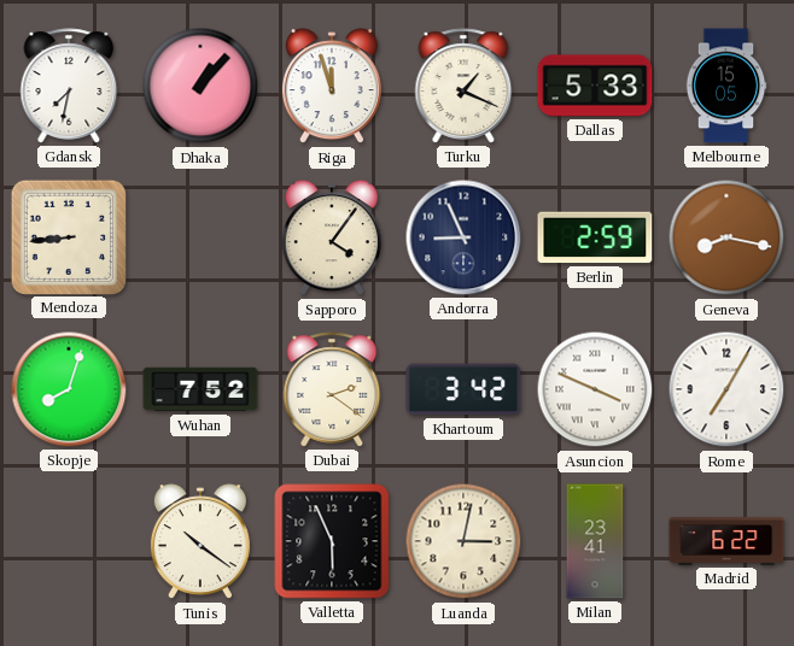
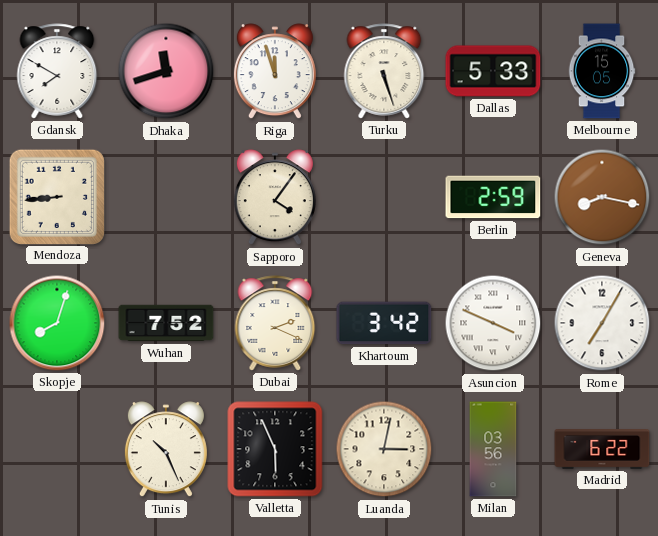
Gdansk: 7:32 -> 7:50 (57, 71)
Dhaka: 1:07 -> 11:42 (166, 71)
Turku: 1:19 -> 5:27 (384, 71)
Andorra: 8:56 -> none (463, 237)
Dubai: 2:21 -> 2:19 (275, 323)
Tunis: 10:21 -> 10:26 (166, 450)
Milan: 23:41 -> 03:56 (493, 449)
